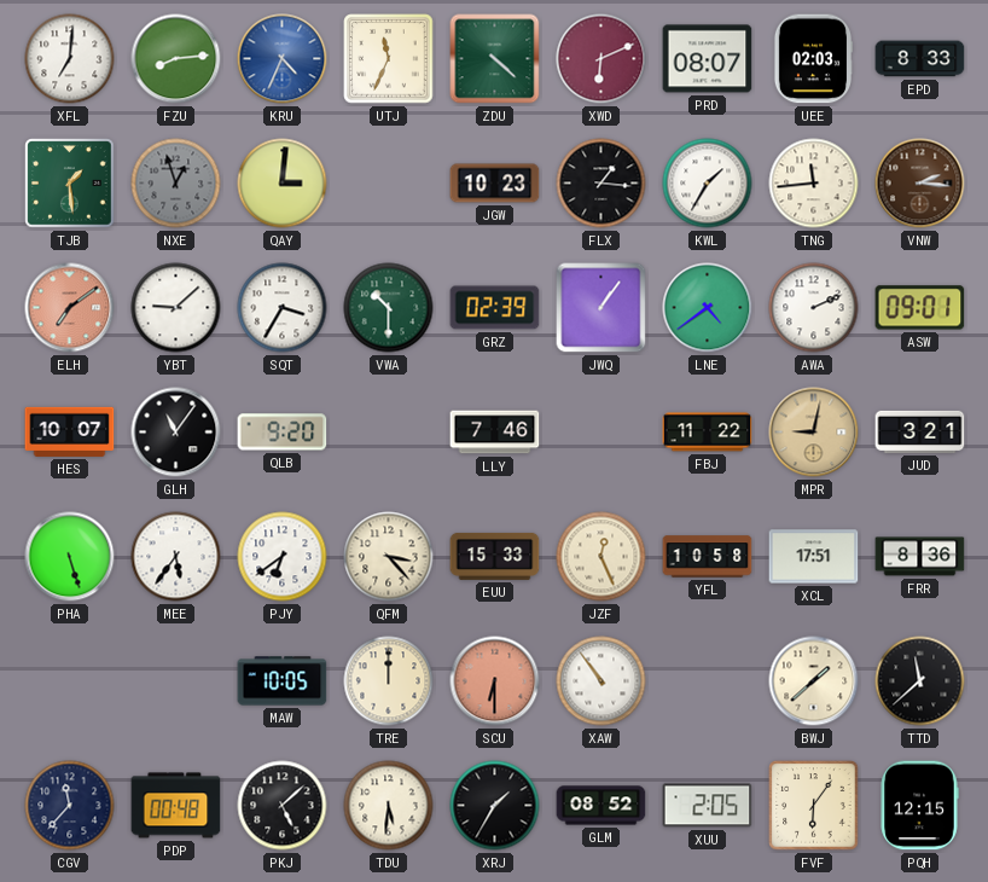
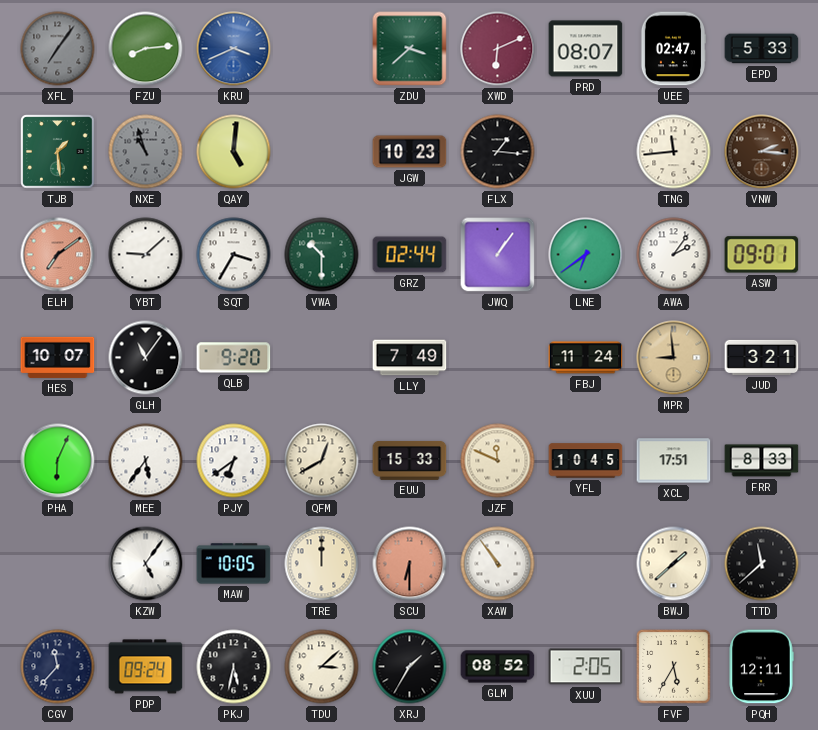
XFL: 7:01 -> 7:06 (58, 49)
XFL dial: white -> grey (58, 49)
KRU: 4:34 -> 3:41 (234, 49)
UTJ: 11:34 -> none (389, 59)
ZDU: 4:22 -> 3:38 (410, 49)
UEE: 02:03 -> 02:47 (673, 49)
EPD: 8:33 -> 5:33 (762, 49)
NXE: 12:57 -> 10:57 (146, 152)
QAY: 3:01 -> 5:01 (234, 152)
KWL: 1:35 -> none (708, 184)
GRZ: 02:39 -> 02:44 (410, 255)
LNE: 4:39 -> 6:39 (586, 255)
AWA: 2:11 -> 2:06 (674, 255)
LLY: 7:46 -> 7:49 (410, 358)
FBJ: 11:22 -> 11:24 (586, 358)
MPR: 9:02 -> 8:59 (674, 358)
PHA: 5:27 -> 6:04 (58, 461)
QFM: 3:23 -> 12:40 (322, 461)
JZF: 12:26 -> 11:49 (498, 461)
YFL: 10:58 -> 10:45 (586, 461)
FRR: 8:36 -> 8:33 (762, 461)
KZW: none -> 5:06 (146, 564)
PDP: 00:48 -> 09:24 (146, 667)
PKJ: 5:08 -> 5:32 (234, 667)
TDU: 5:31 -> 3:08 (322, 667)
FVF: 6:06 -> 5:35 (674, 667)
PQH: 12:15 -> 12:11 (761, 667)
